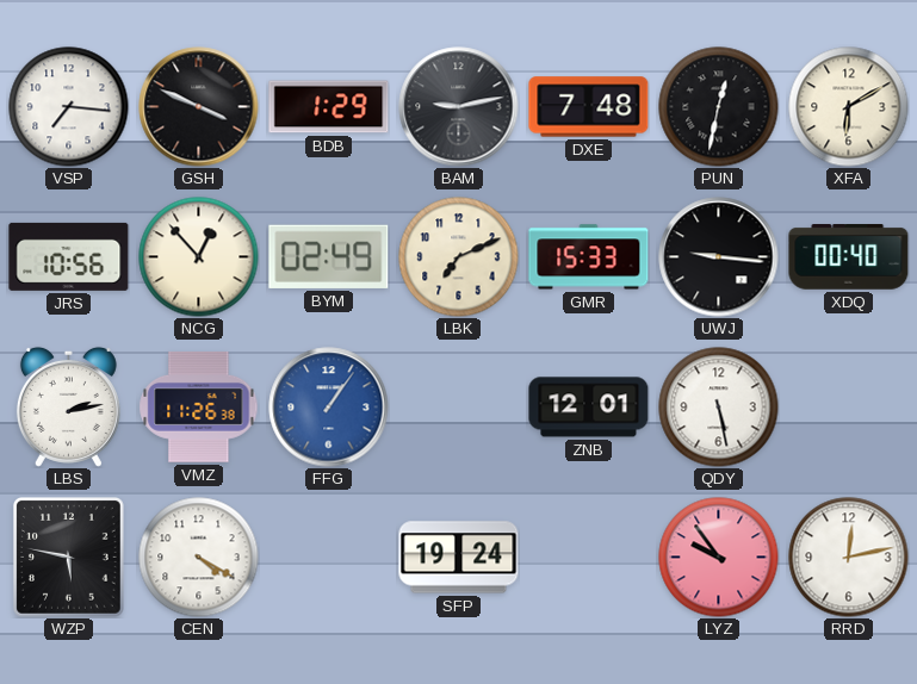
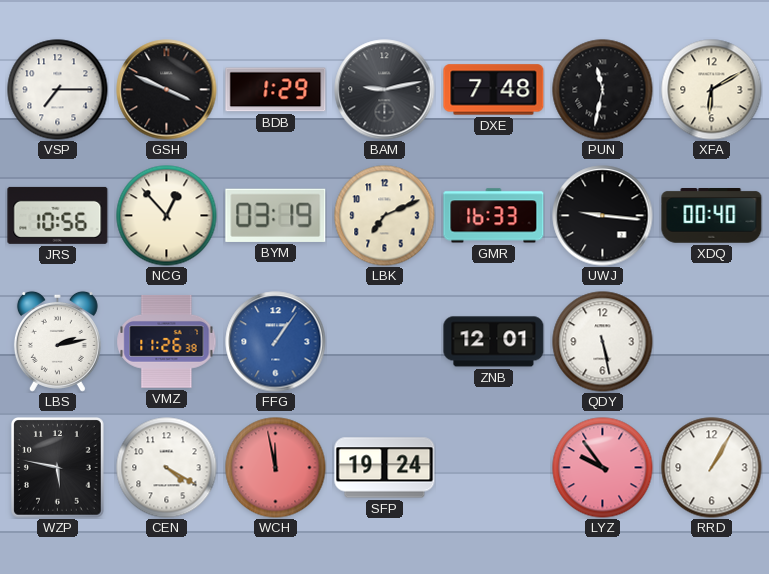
VSP: 7:16 -> 7:15 (58, 90)
PUN: 12:32 -> 11:32 (603, 90)
BYM: 02:49 -> 03:19 (276, 215)
GMR: 15:33 -> 16:33 (494, 216)
WCH: none -> 11:58 (276, 468)
RRD: 12:13 -> 1:05 (712, 468)
